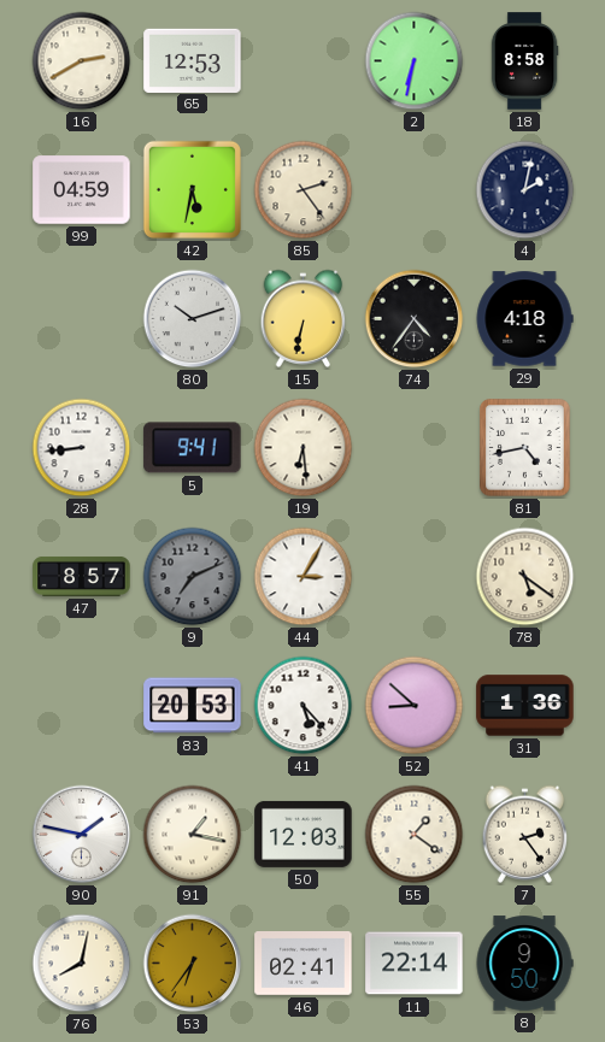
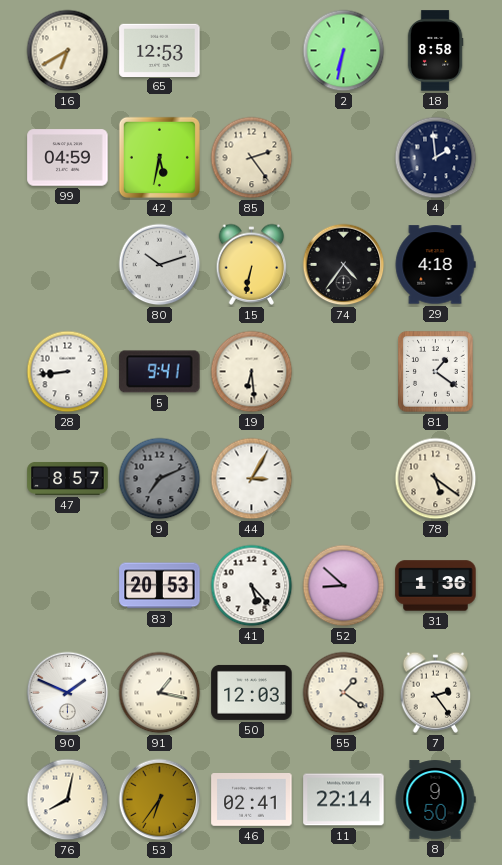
16: 2:40 -> 6:40 (68, 51)
4: 2:02 -> 1:59 (436, 158)
81: 4:43 -> 1:21 (436, 372)
90: 1:47 -> 1:49 (68, 693)
